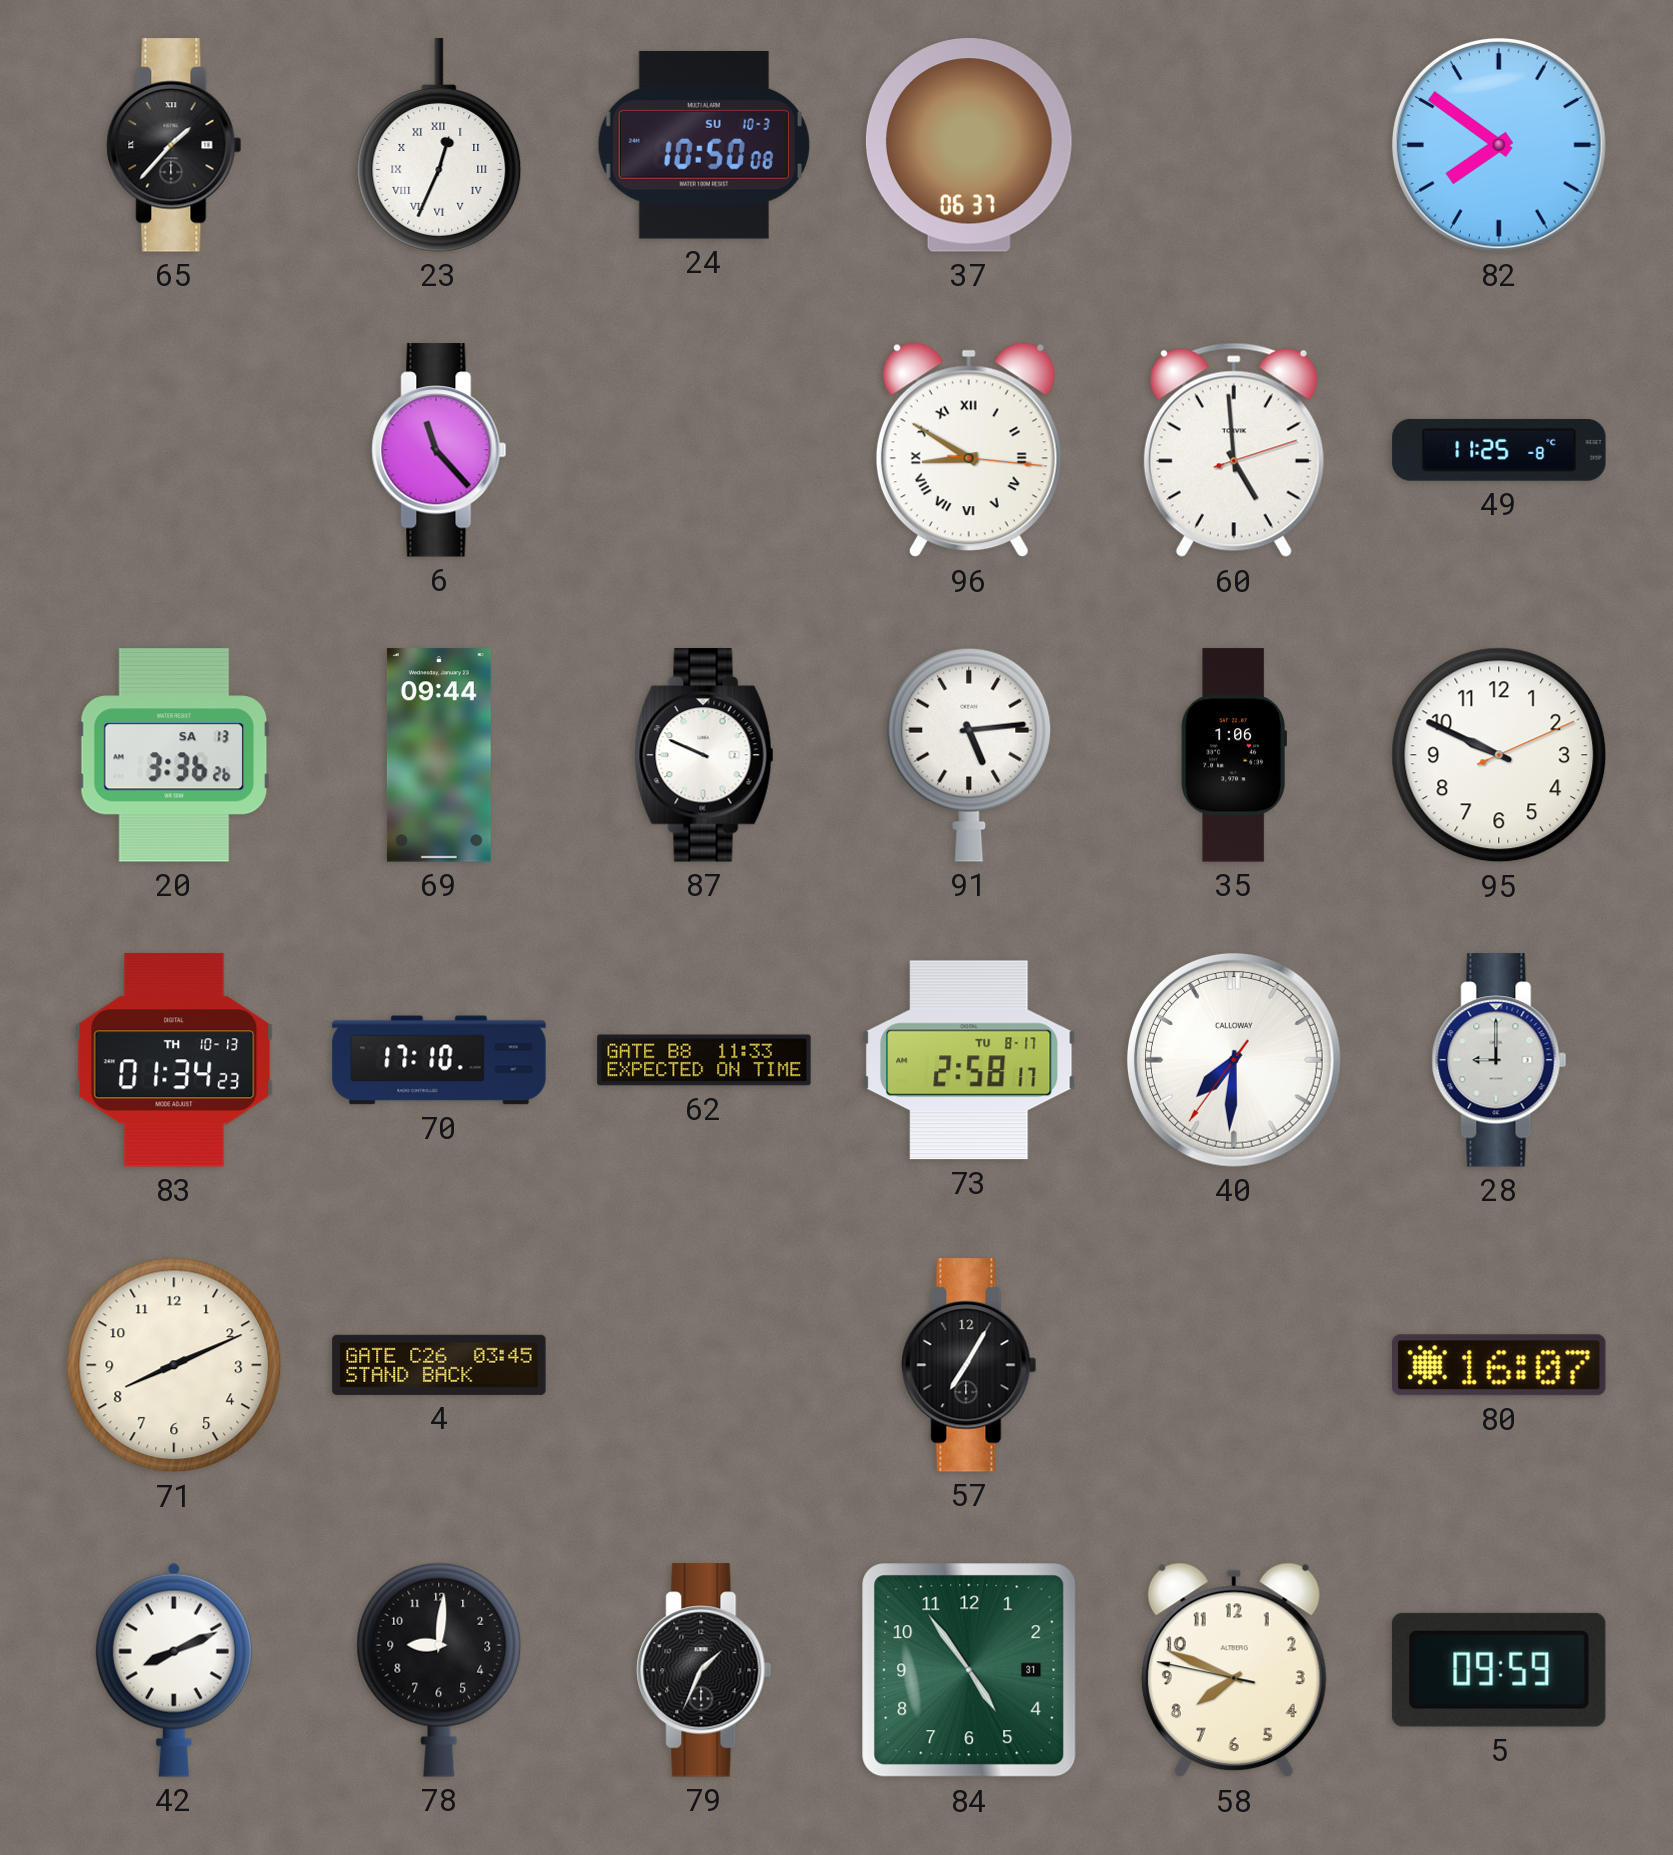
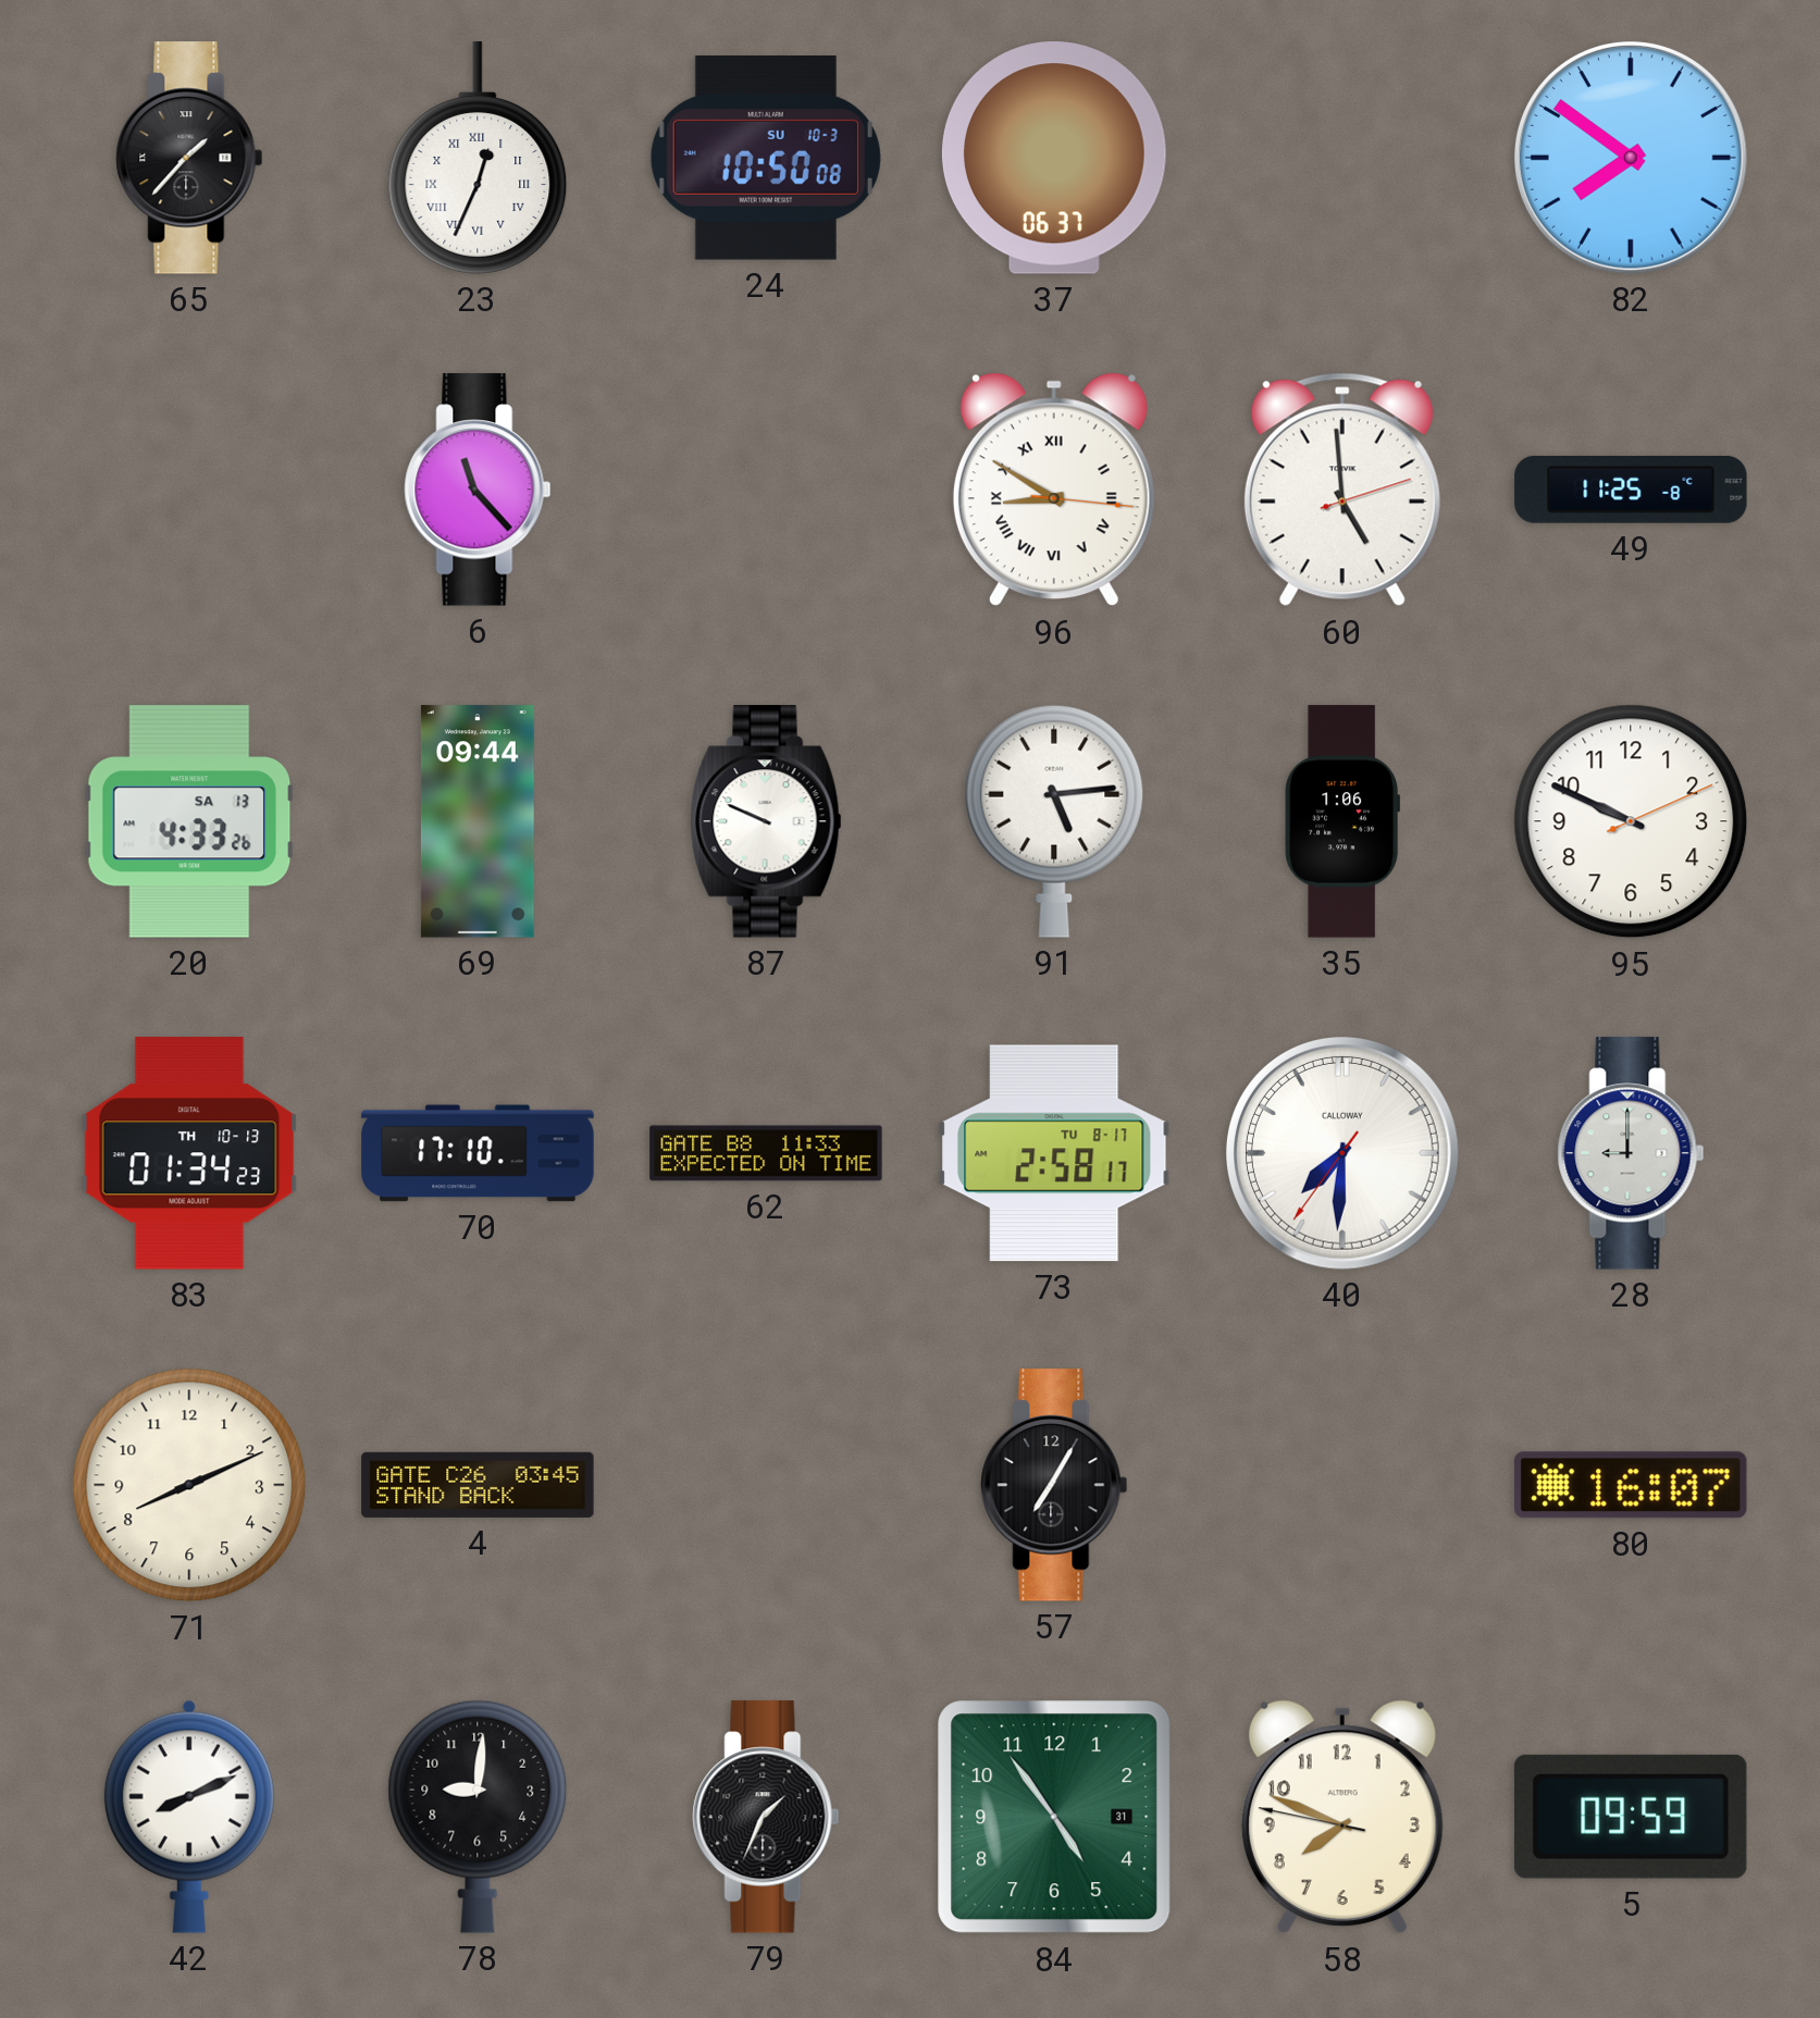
20: 3:36 -> 4:33 (189, 821)
